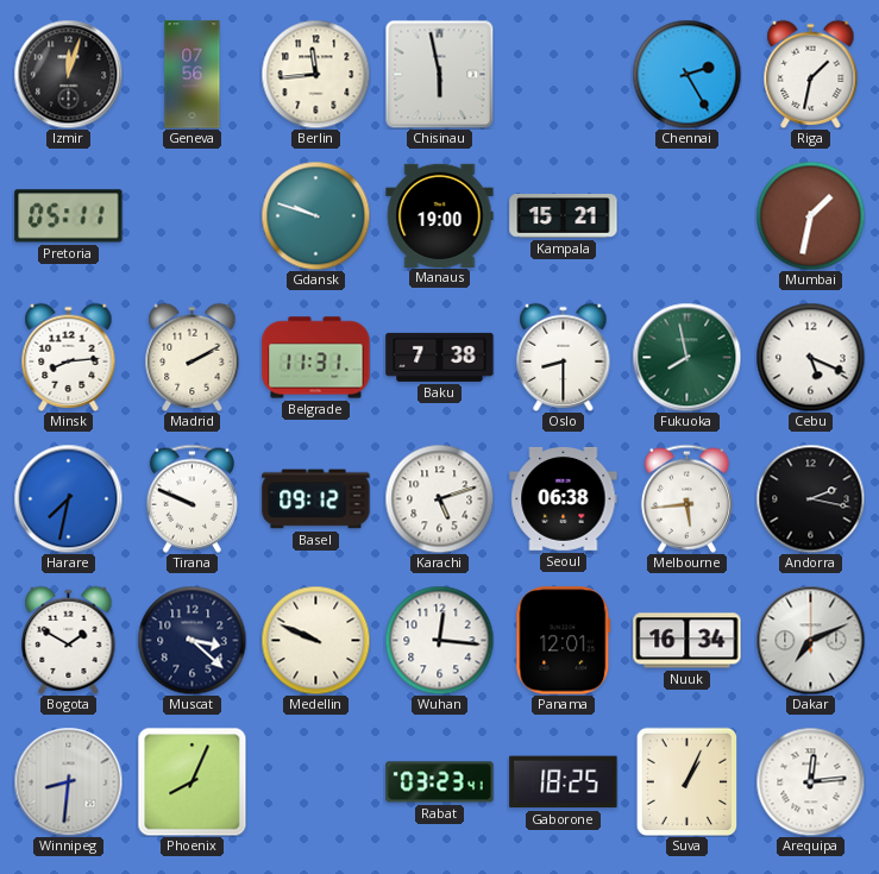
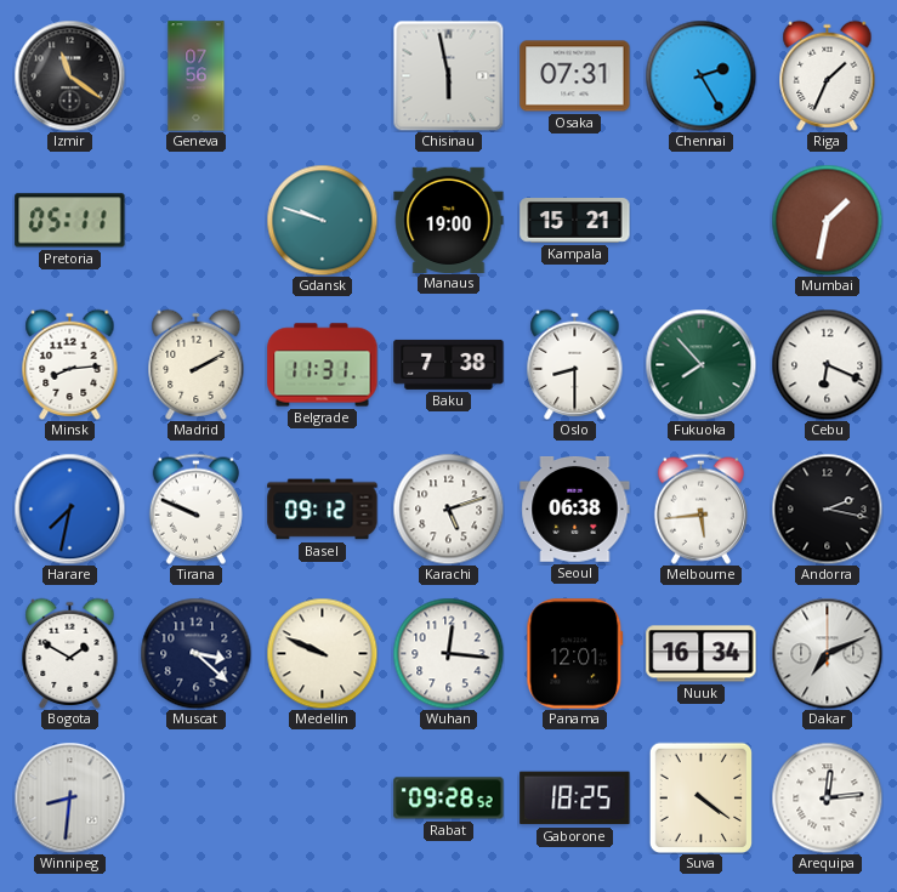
Izmir: 12:03 -> 11:21 (69, 75)
Berlin: 11:44 -> none (315, 74)
Osaka: none -> 07:31 (575, 76)
Riga: 1:32 -> 1:34 (828, 75)
Fukuoka: 7:58 -> 7:53 (700, 364)
Cebu: 5:19 -> 6:19 (827, 364)
Phoenix: 8:04 -> none (192, 781)
Rabat: 03:23 -> 09:28 (449, 799)
Suva: 1:04 -> 4:21 (702, 797)
